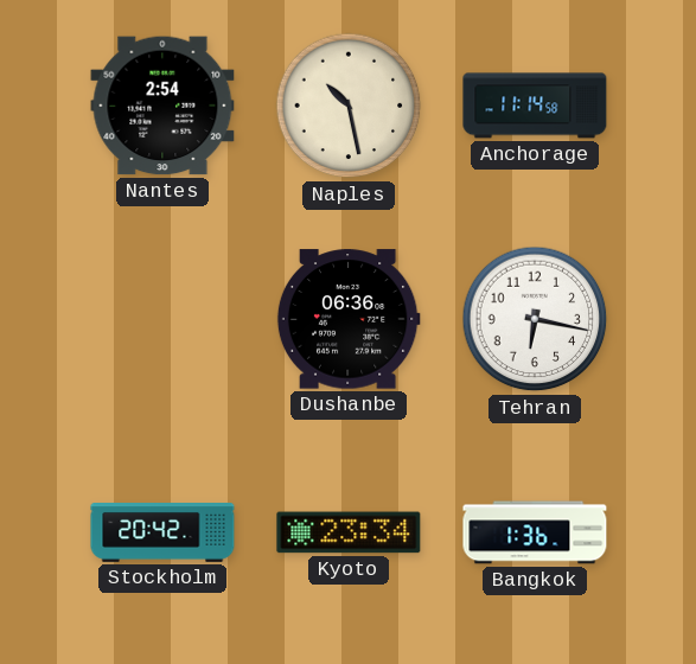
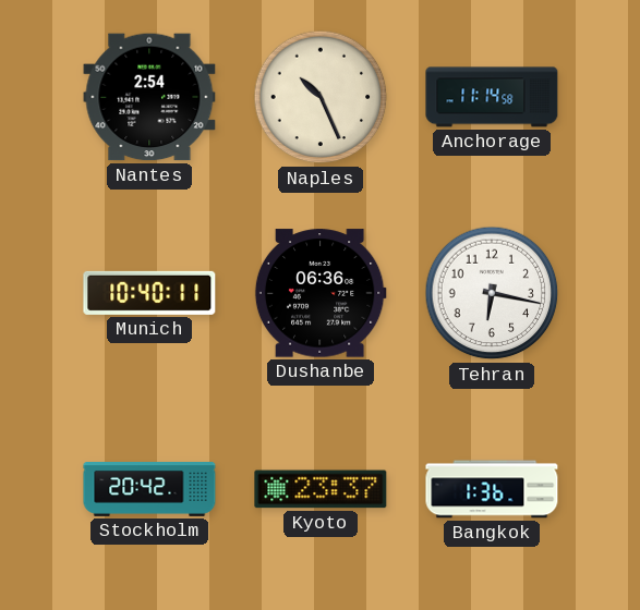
Naples: 10:28 -> 10:26 (321, 97)
Munich: none -> 10:40 (149, 293)
Kyoto: 23:34 -> 23:37 (321, 489)
